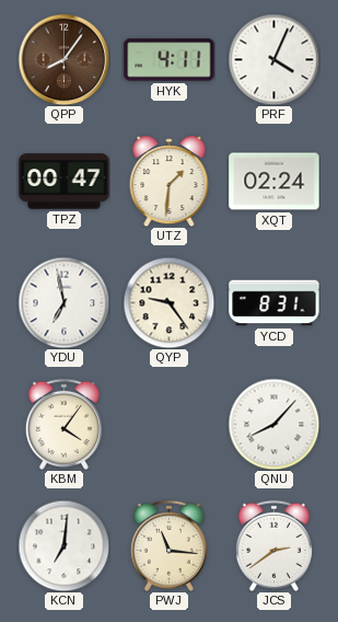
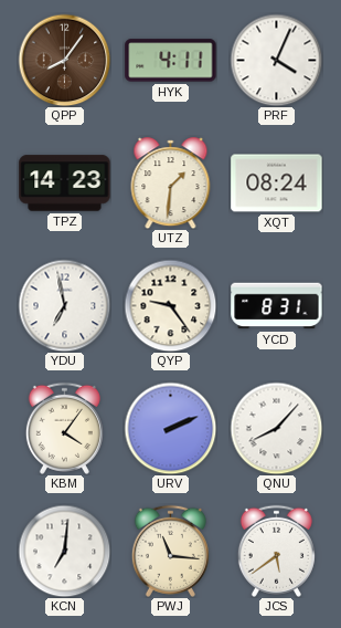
TPZ: 00:47 -> 14:23 (65, 184)
XQT: 02:24 -> 08:24 (277, 184)
URV: none -> 2:11 (170, 428)
JCS: 2:39 -> 5:39 (276, 551)
